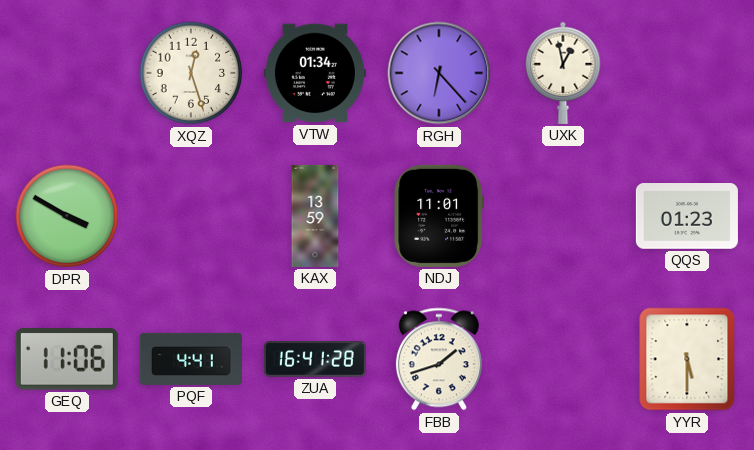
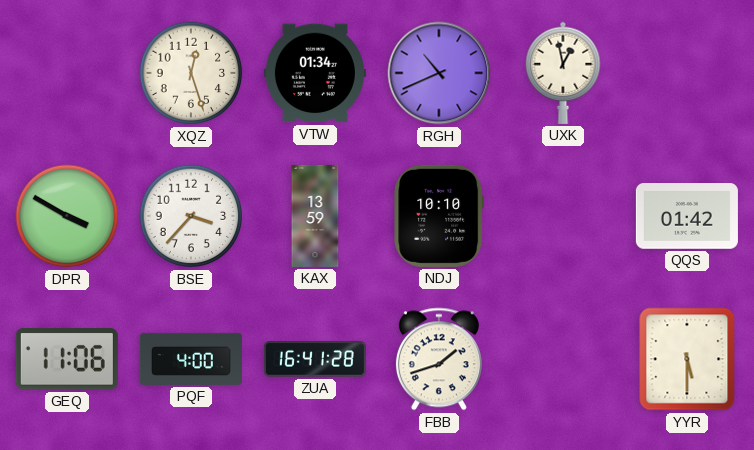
RGH: 6:23 -> 10:41 (439, 73)
BSE: none -> 3:37 (191, 216)
NDJ: 11:01 -> 10:10 (439, 216)
QQS: 01:23 -> 01:42 (687, 217)
PQF: 4:41 -> 4:00 (191, 359)
